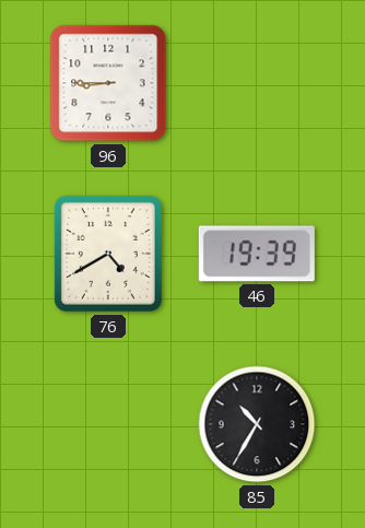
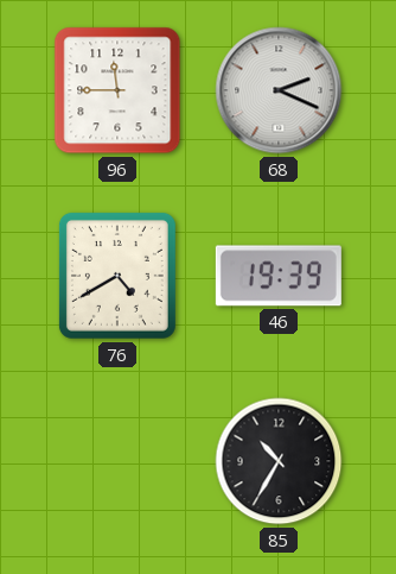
96: 8:45 -> 11:45 (117, 90)
68: none -> 2:19 (279, 90)
